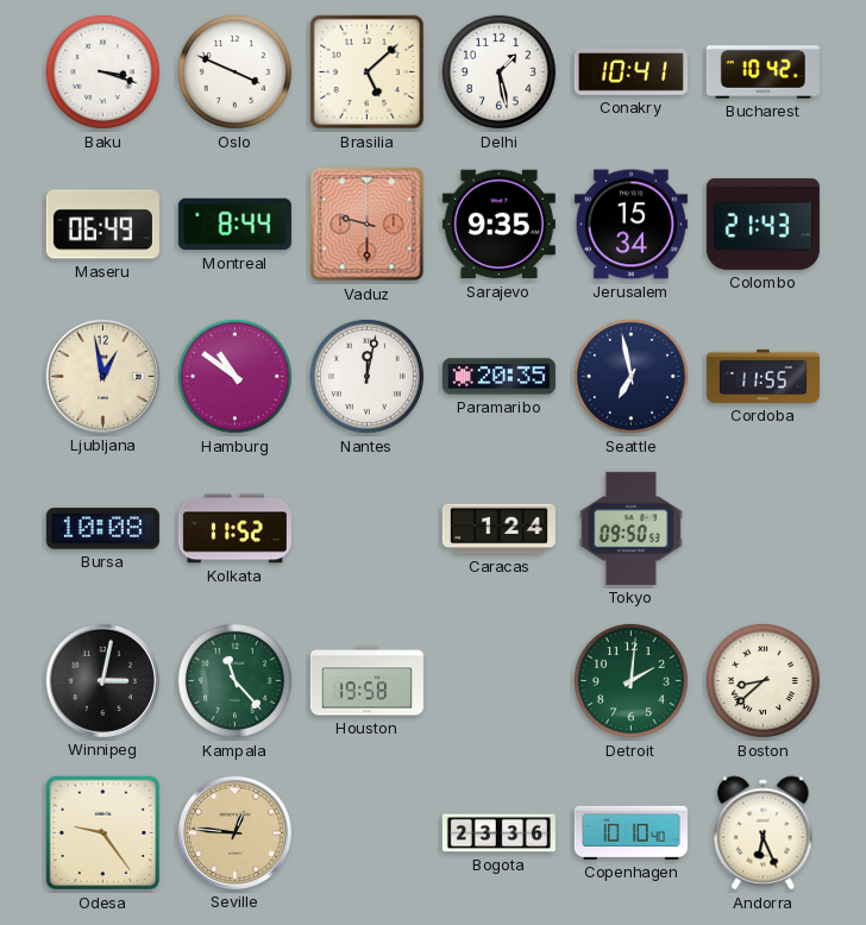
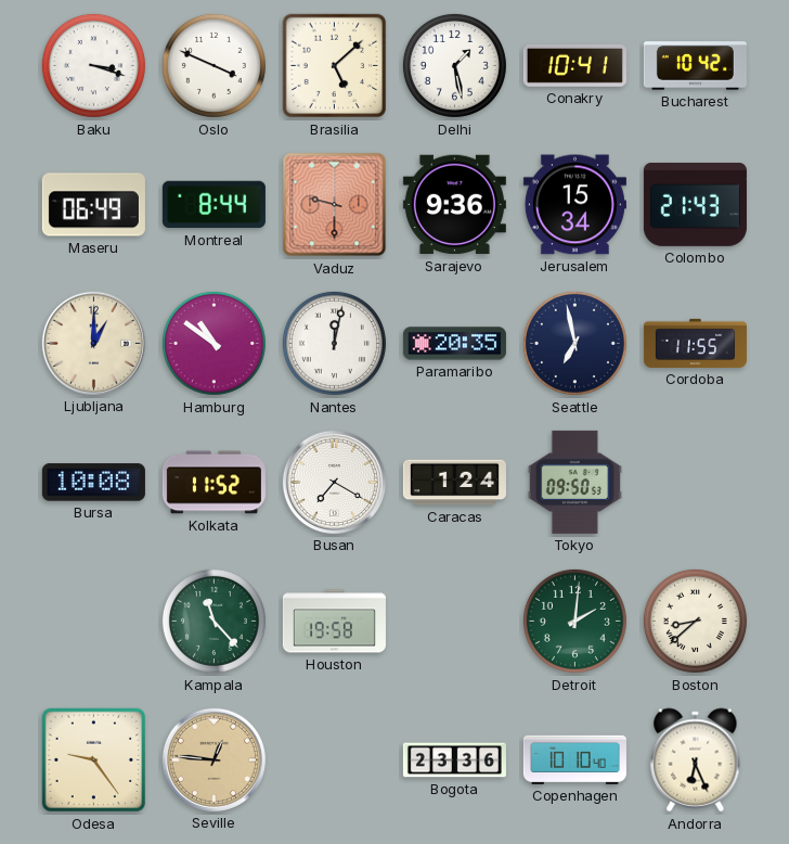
Sarajevo: 9:35 -> 9:36 (454, 205)
Ljubljana: 12:58 -> 1:00 (93, 343)
Busan: none -> 7:20 (334, 482)
Winnipeg: 3:02 -> none (102, 680)
